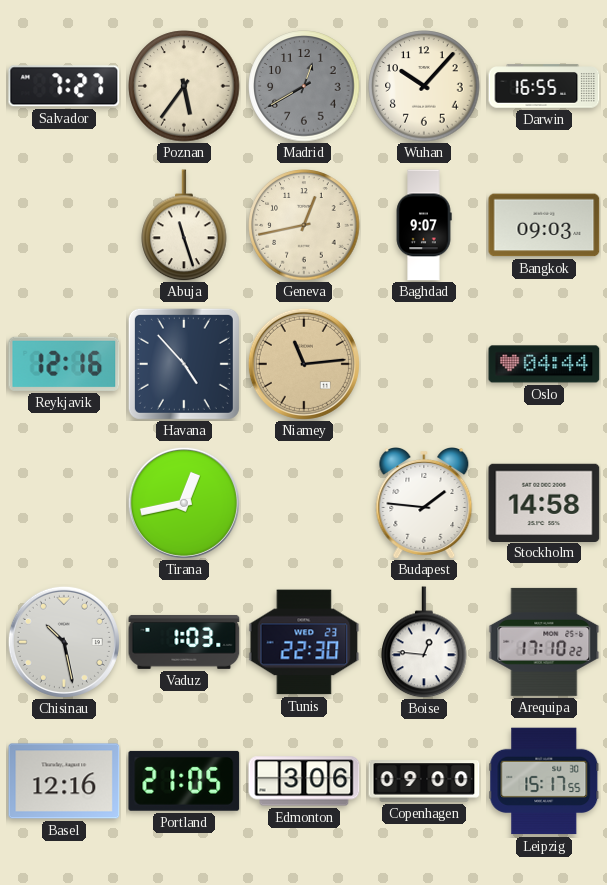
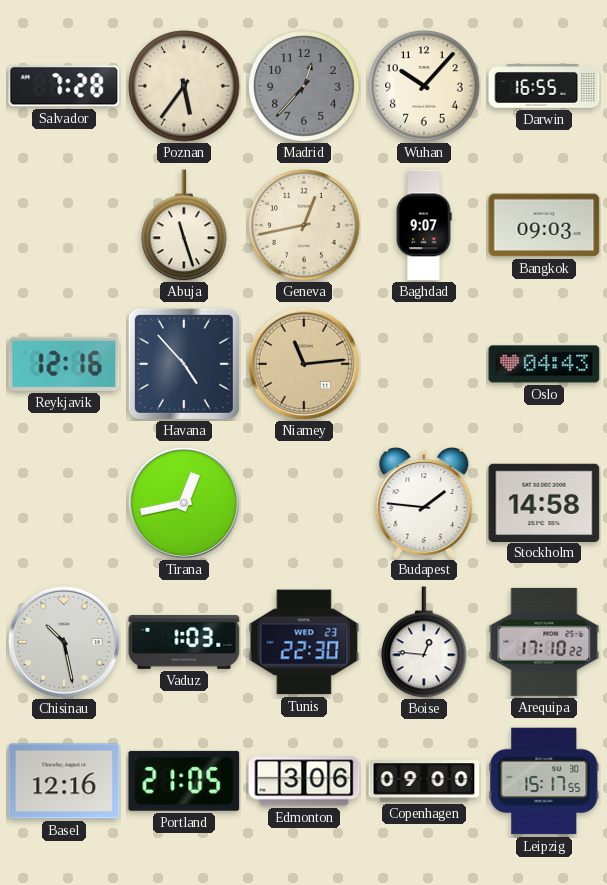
Salvador: 7:27 -> 7:28 (64, 86)
Madrid: 12:40 -> 12:37 (304, 86)
Oslo: 04:44 -> 04:43 (544, 364)
